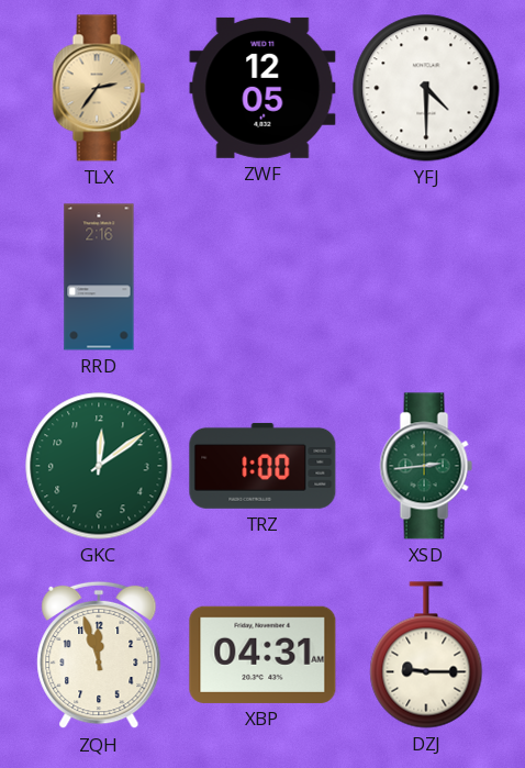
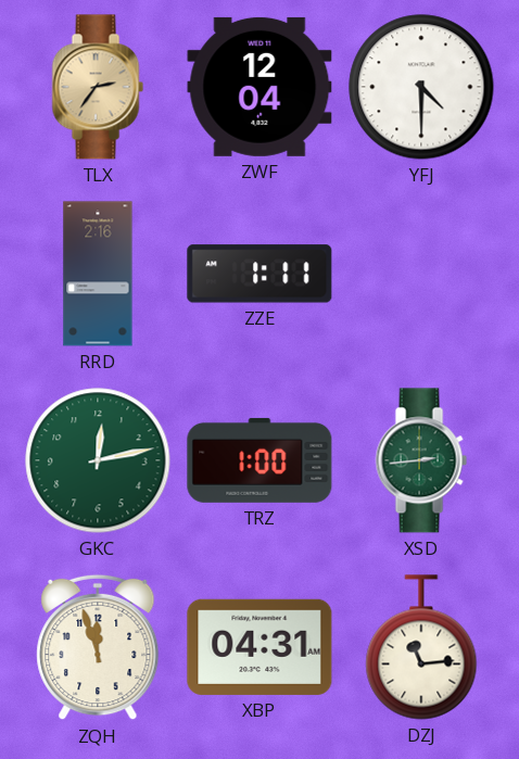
ZWF: 12:05 -> 12:04 (259, 87)
ZZE: none -> 1:11 (259, 274)
GKC: 12:09 -> 12:13 (98, 460)
DZJ: 9:15 -> 11:14 (421, 647)
